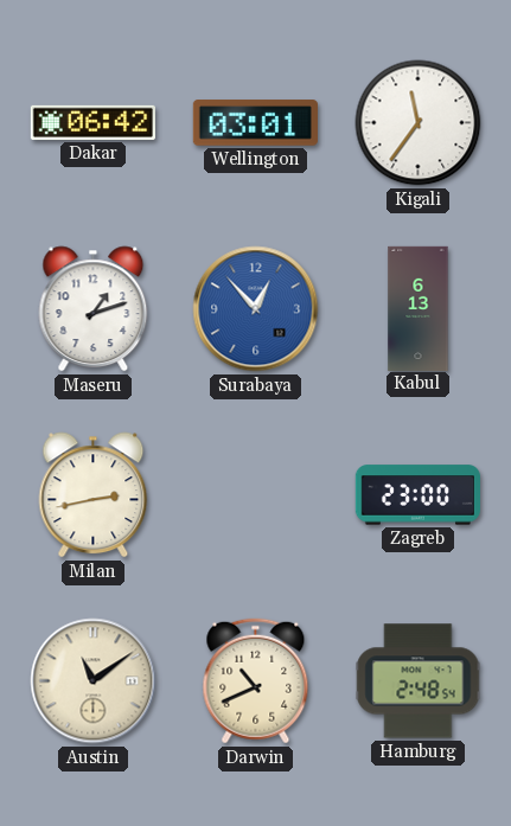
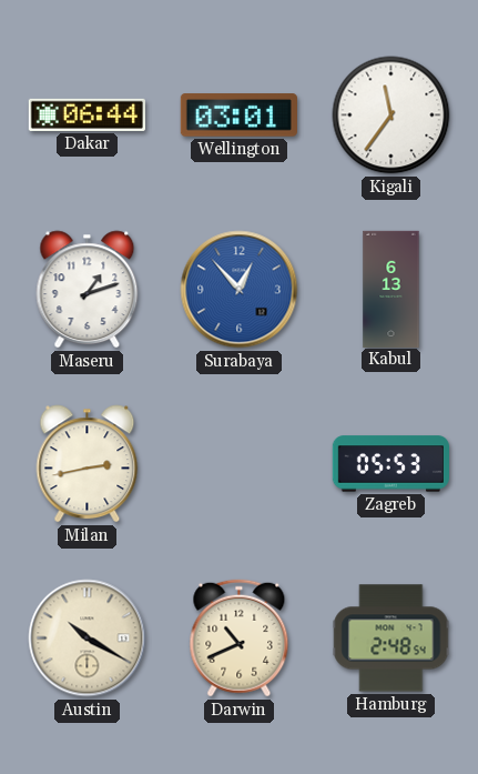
Dakar: 06:42 -> 06:44 (87, 114)
Zagreb: 23:00 -> 05:53 (390, 464)
Austin: 11:09 -> 10:20 (88, 639)
